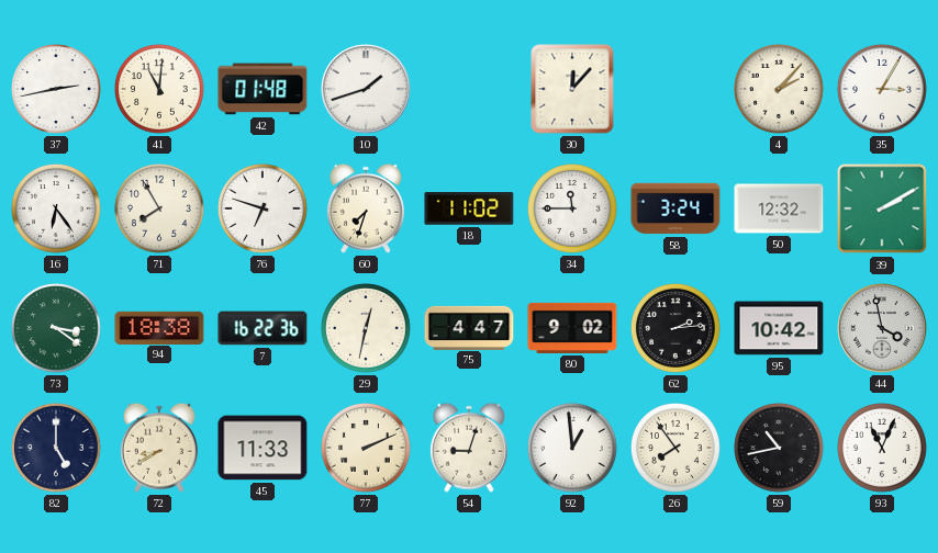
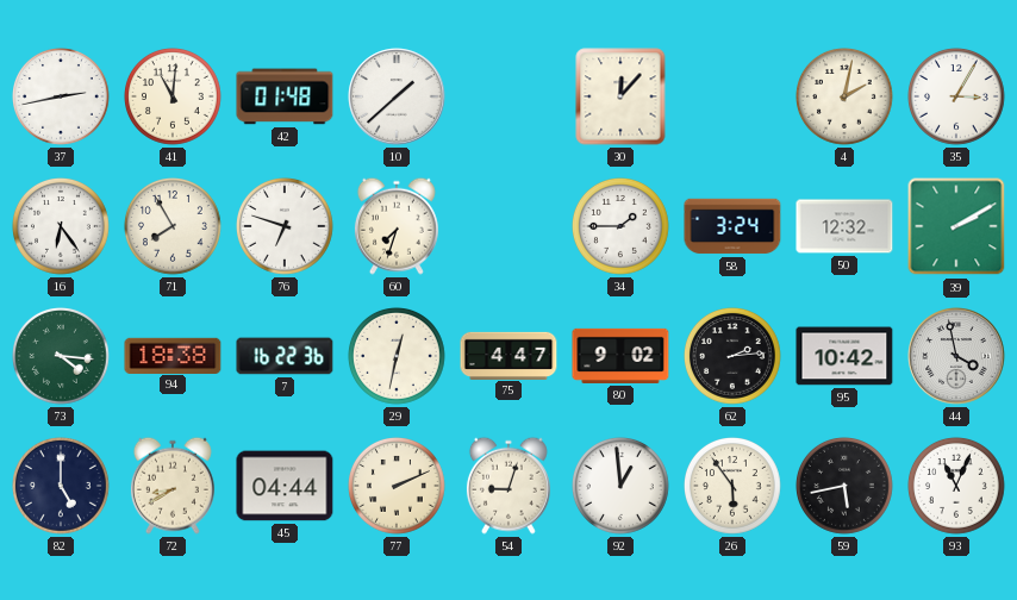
10: 1:42 -> 1:38 (397, 96)
4: 2:07 -> 2:02 (846, 98)
18: 11:02 -> none (469, 210)
34: 11:45 -> 1:45 (622, 227)
73: 3:21 -> 4:16 (62, 357)
45: 11:33 -> 04:44 (285, 486)
26: 7:54 -> 5:54 (734, 487)
59: 10:43 -> 5:43 (846, 487)
